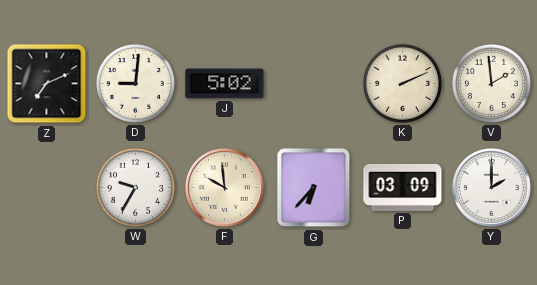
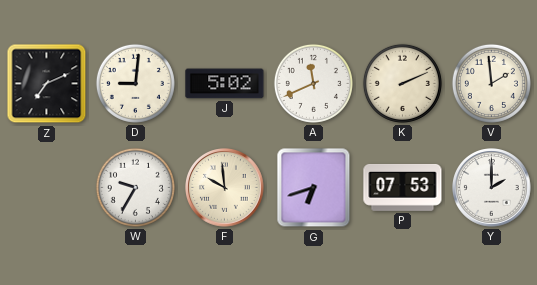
A: none -> 11:41 (313, 83)
G: 6:37 -> 6:42 (314, 188)
P: 03:09 -> 07:53 (403, 187)
